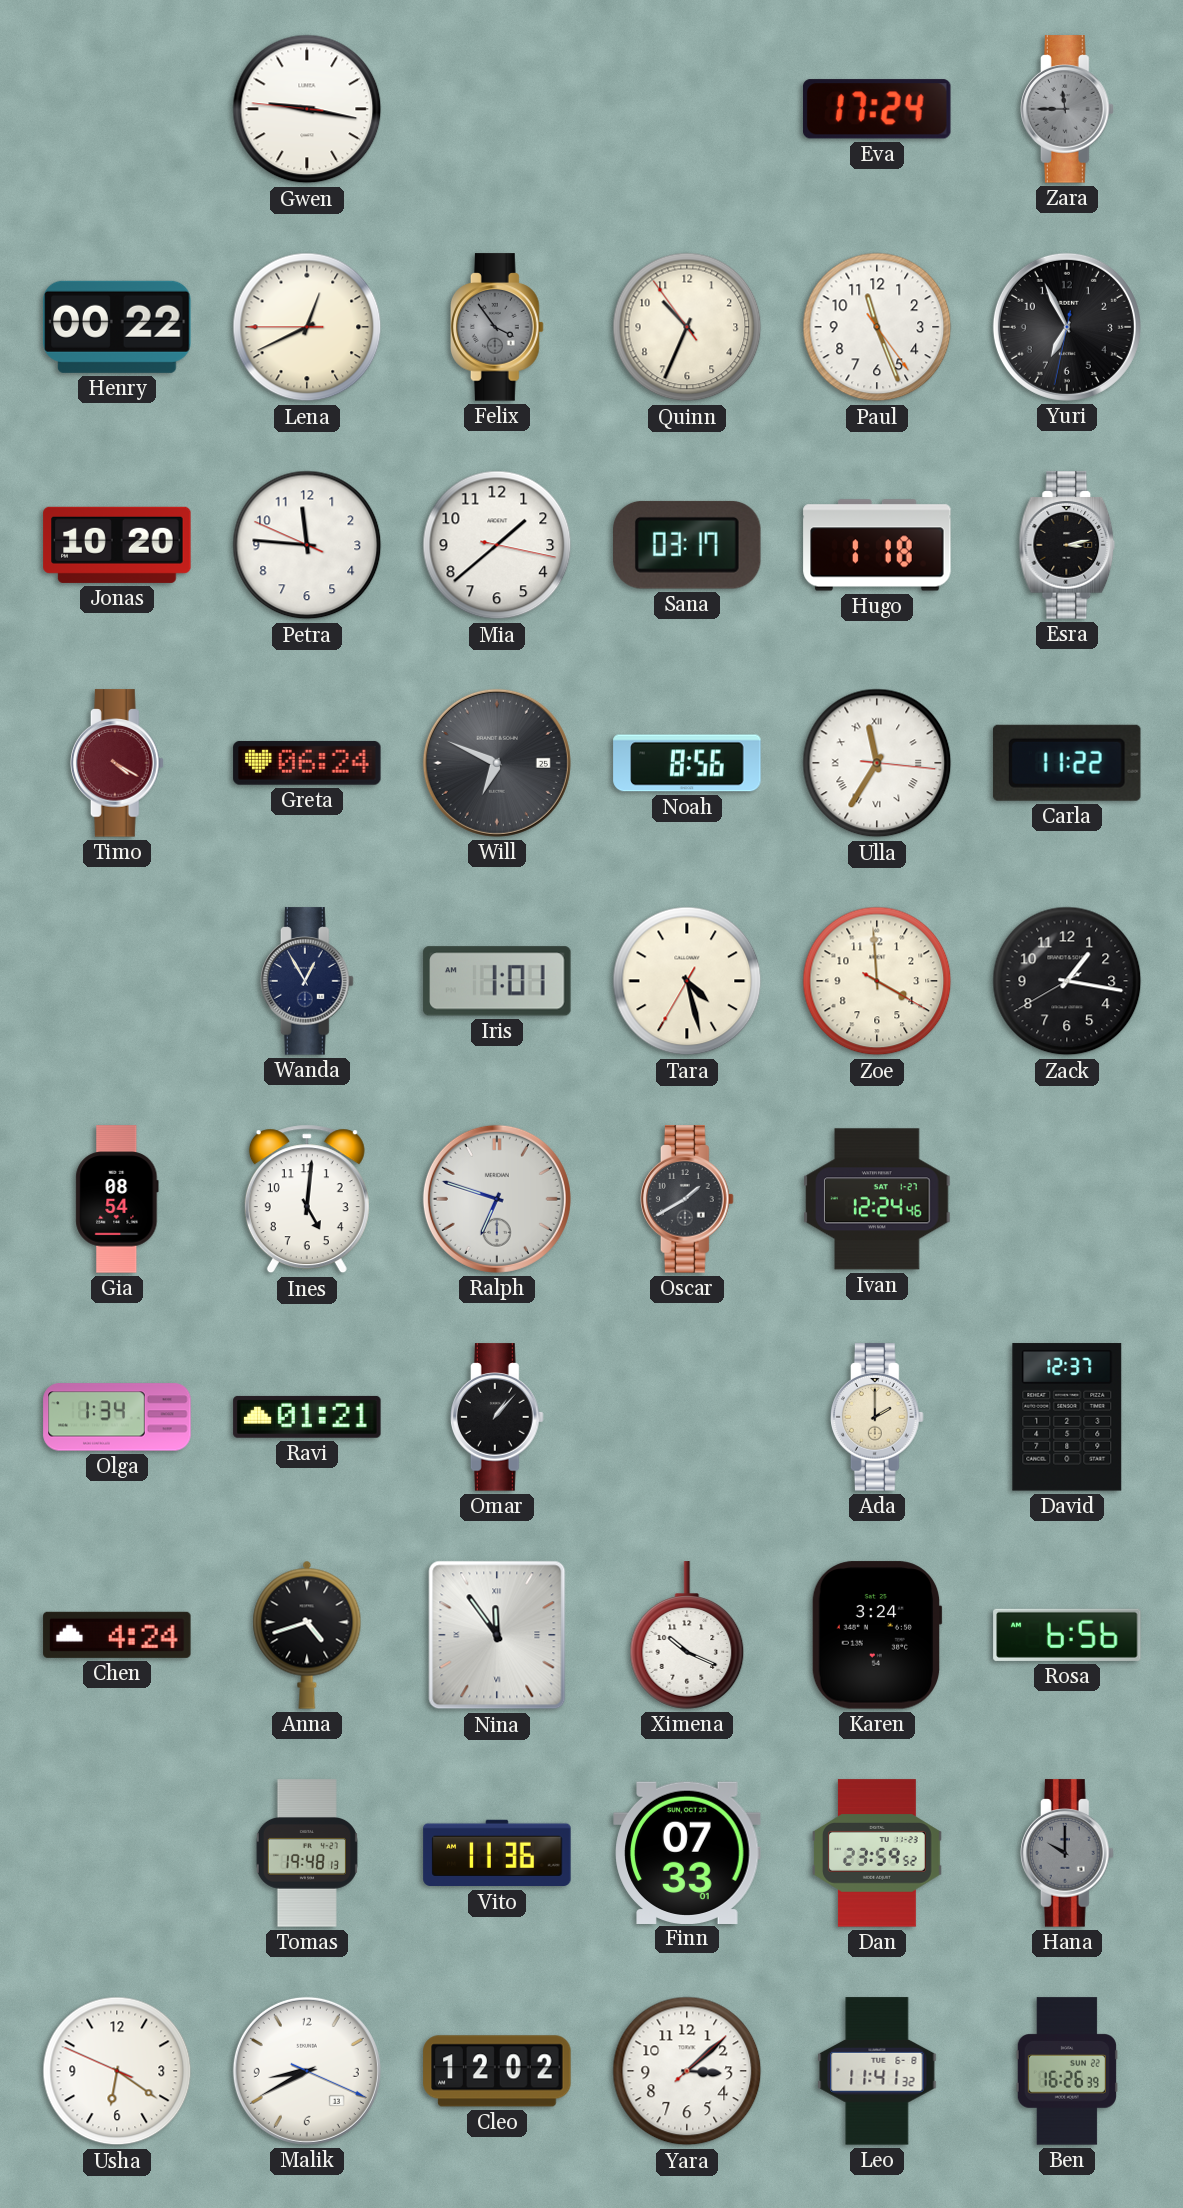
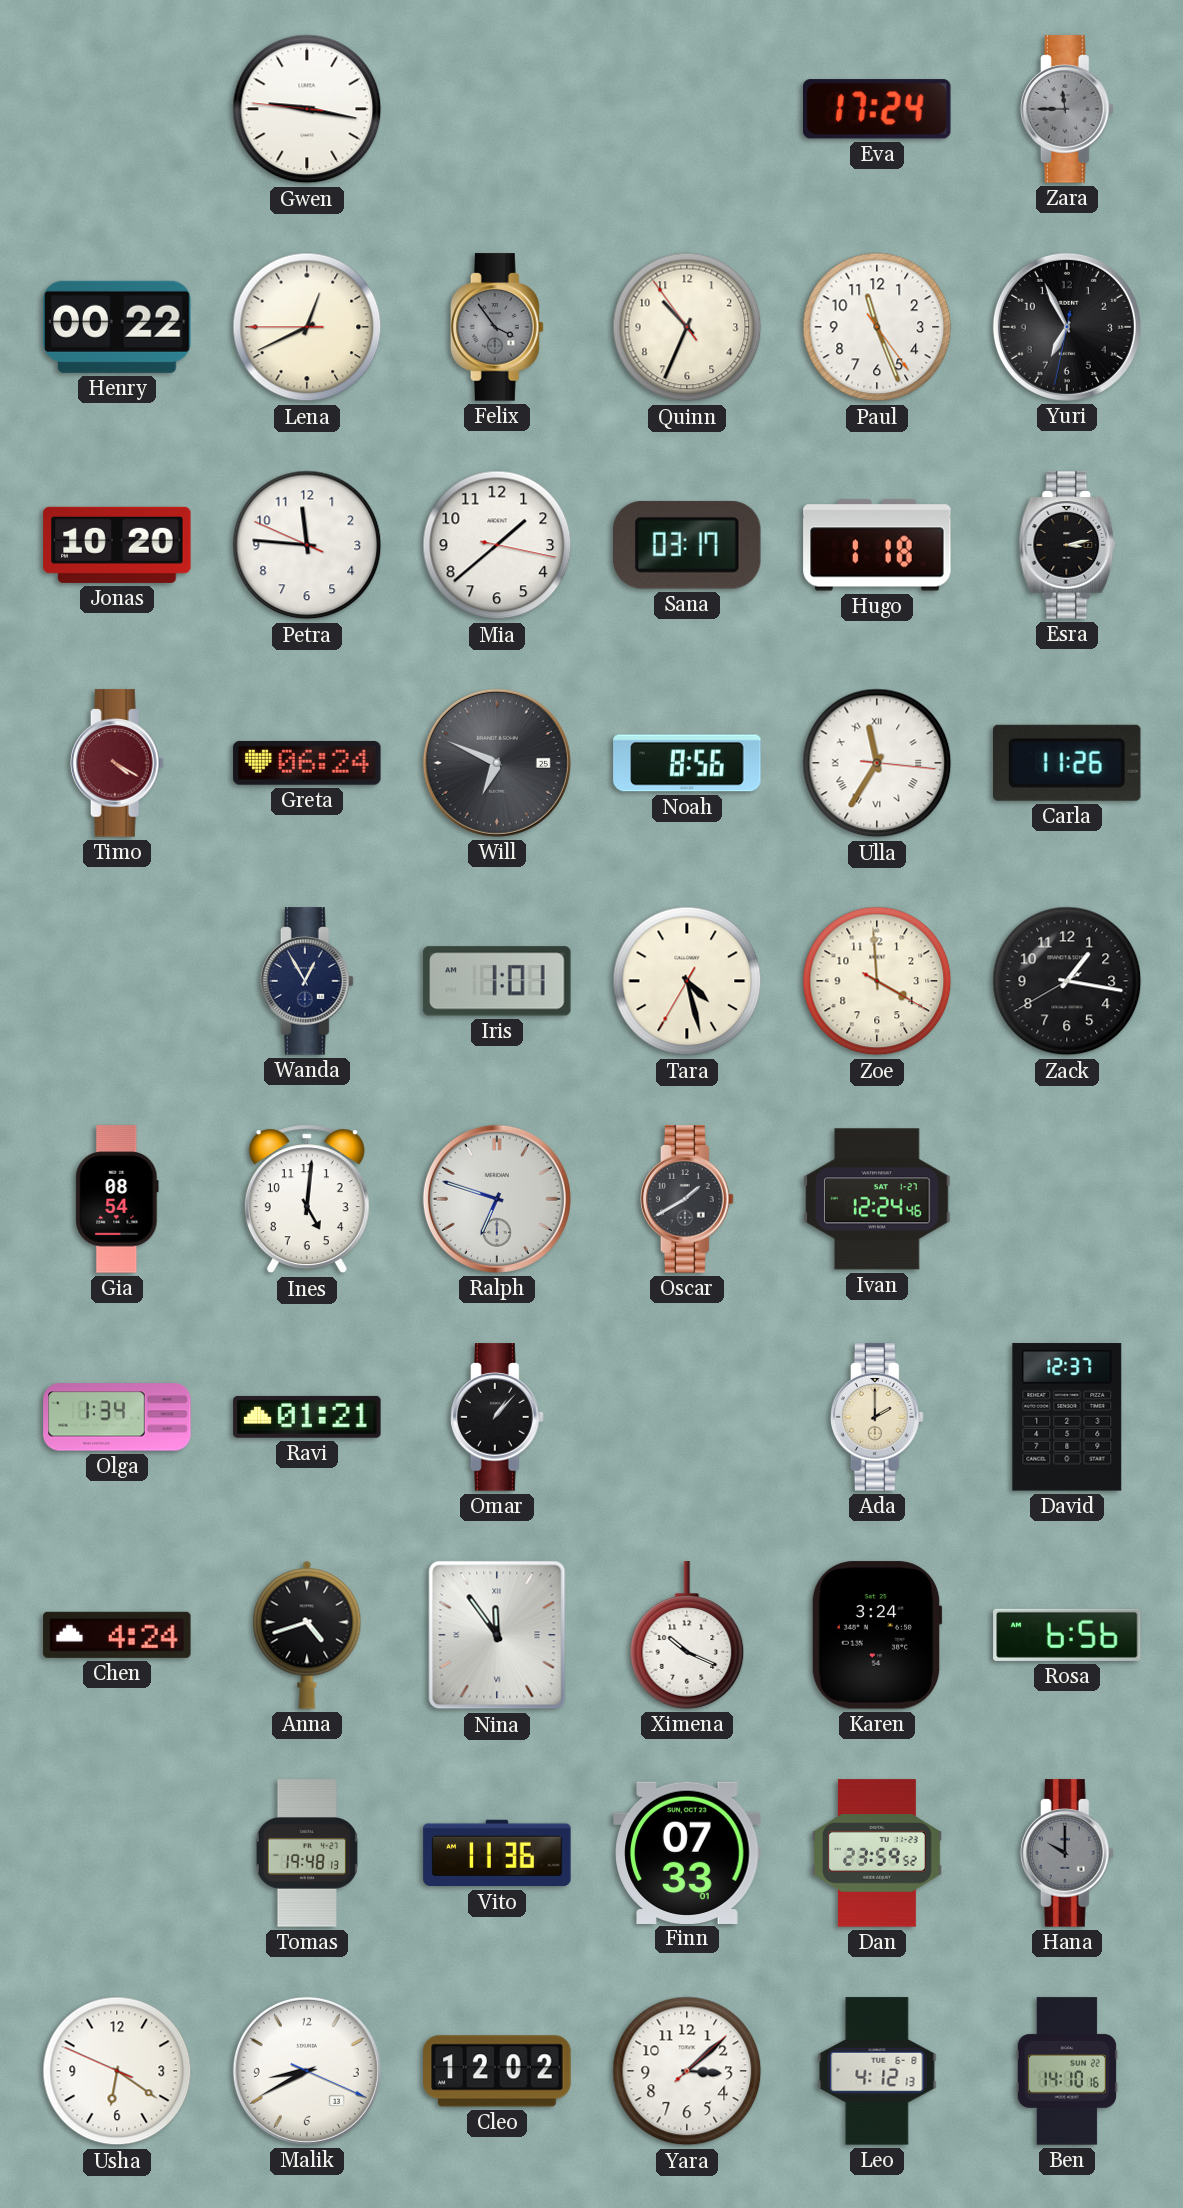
Carla: 11:22 -> 11:26 (1067, 763)
Leo: 11:41 -> 4:12 (877, 2071)
Ben: 16:26 -> 14:10 (1067, 2071)
